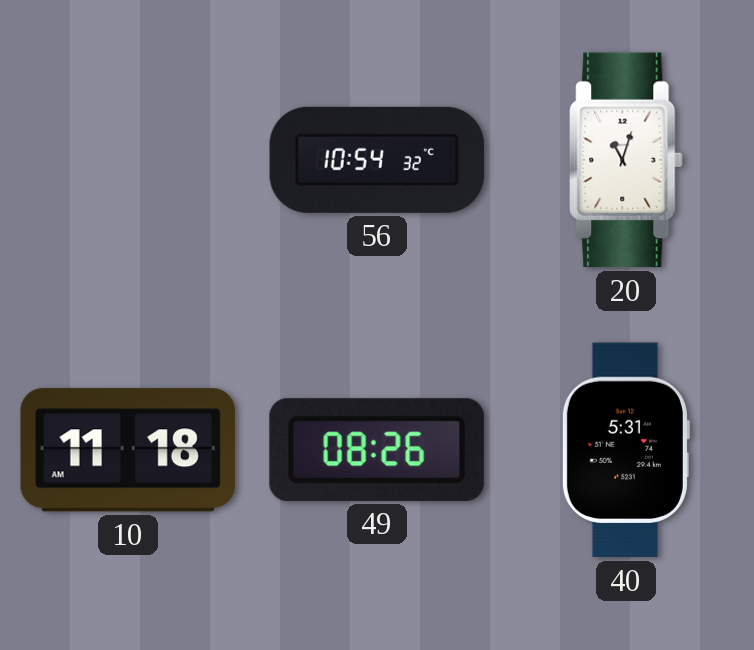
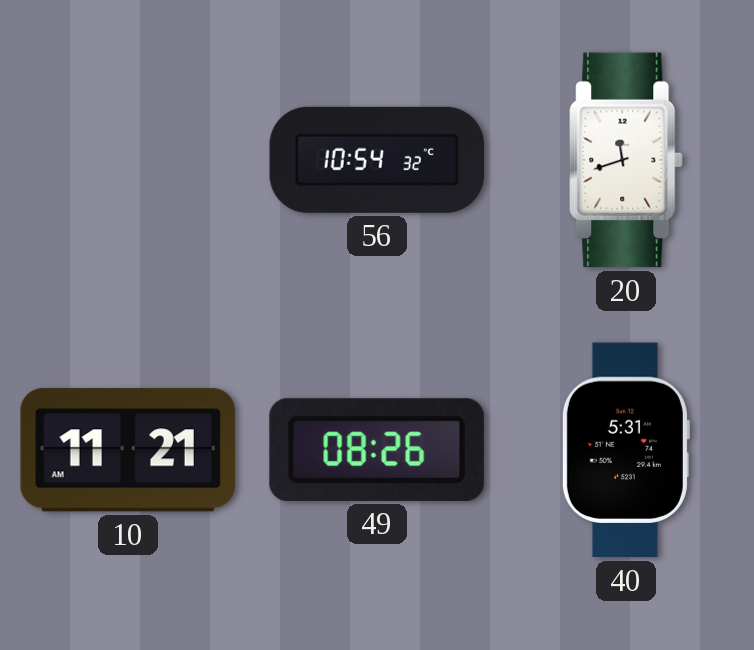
20: 11:03 -> 11:42 (626, 160)
10: 11:18 -> 11:21 (128, 450)
